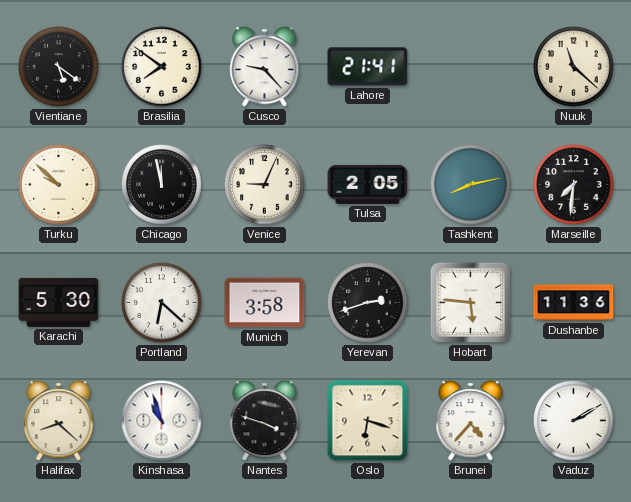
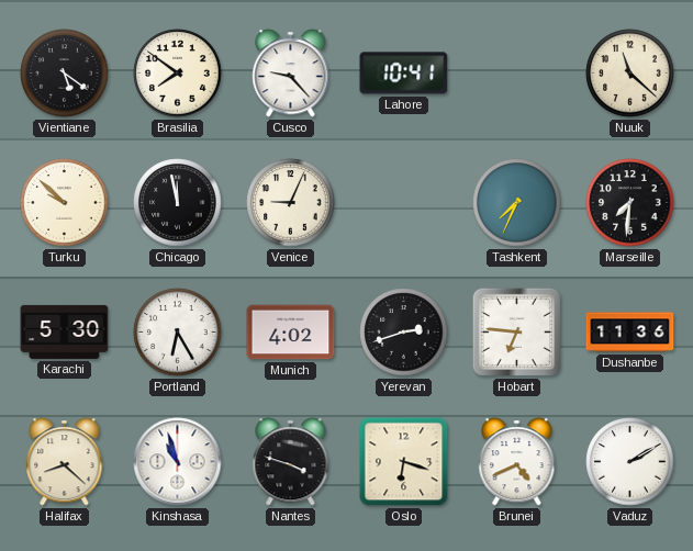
Lahore: 21:41 -> 10:41 (404, 74)
Tulsa: 2:05 -> none (368, 184)
Tashkent: 8:13 -> 7:34 (517, 203)
Portland: 6:22 -> 6:25 (178, 333)
Munich: 3:58 -> 4:02 (291, 333)
Hobart: 5:46 -> 6:46 (516, 331)
Brunei: 4:37 -> 4:41 (517, 462)
